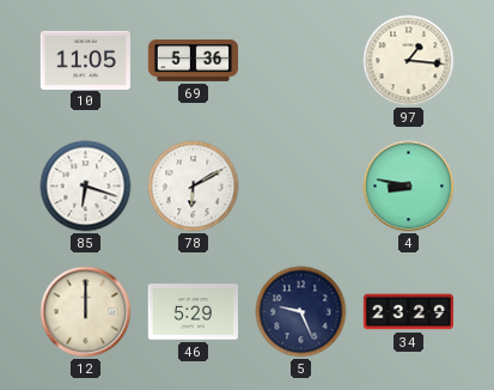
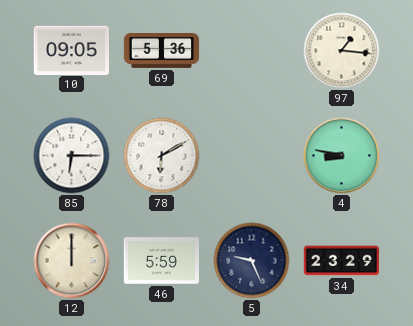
10: 11:05 -> 09:05 (71, 50)
85: 6:18 -> 6:15 (72, 156)
46: 5:29 -> 5:59 (161, 261)
